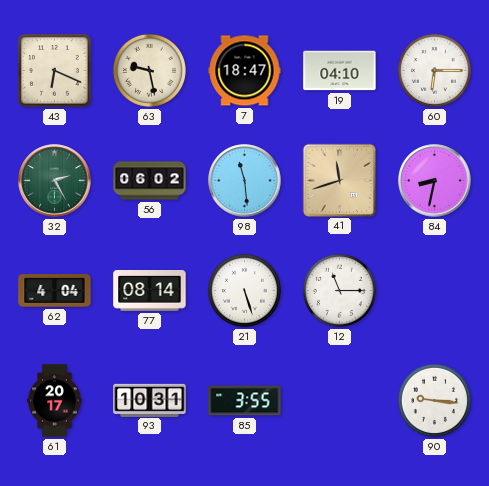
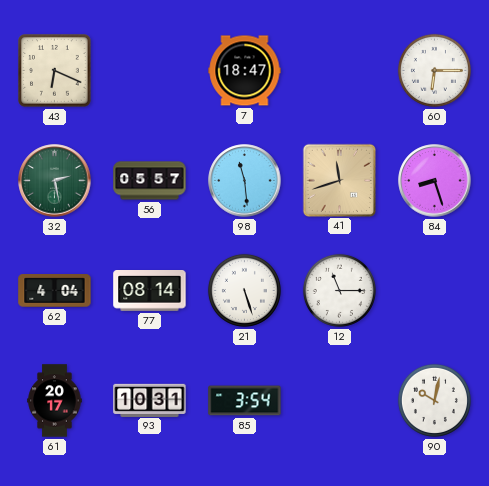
63: 9:28 -> none (149, 70)
19: 04:10 -> none (340, 71)
32: 2:25 -> 2:28 (55, 181)
56: 06:02 -> 05:57 (150, 181)
84: 8:32 -> 8:27 (435, 181)
85: 3:55 -> 3:54 (245, 401)
90: 9:16 -> 10:02 (434, 400)
